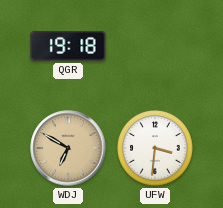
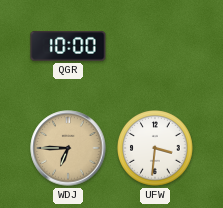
QGR: 19:18 -> 10:00 (68, 46)
WDJ: 6:50 -> 6:45 (68, 148)
